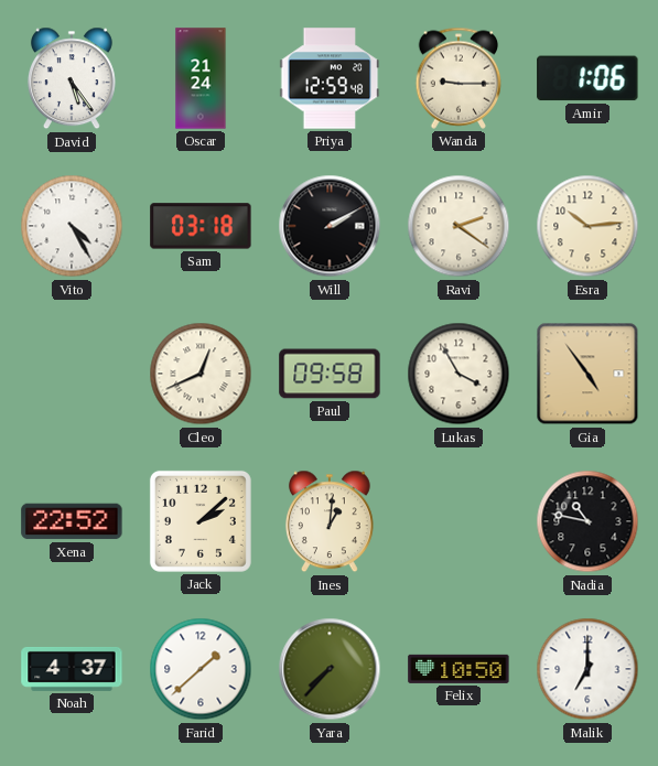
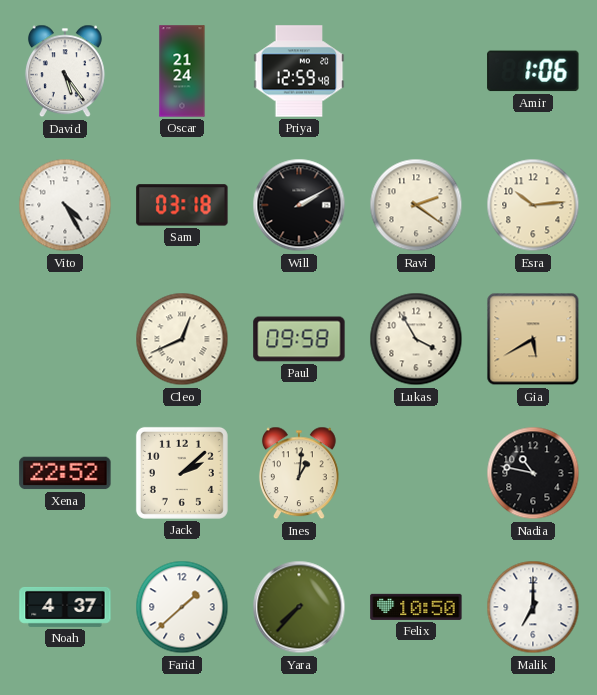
Wanda: 9:15 -> none (459, 78)
Gia: 4:54 -> 5:40 (533, 339)
